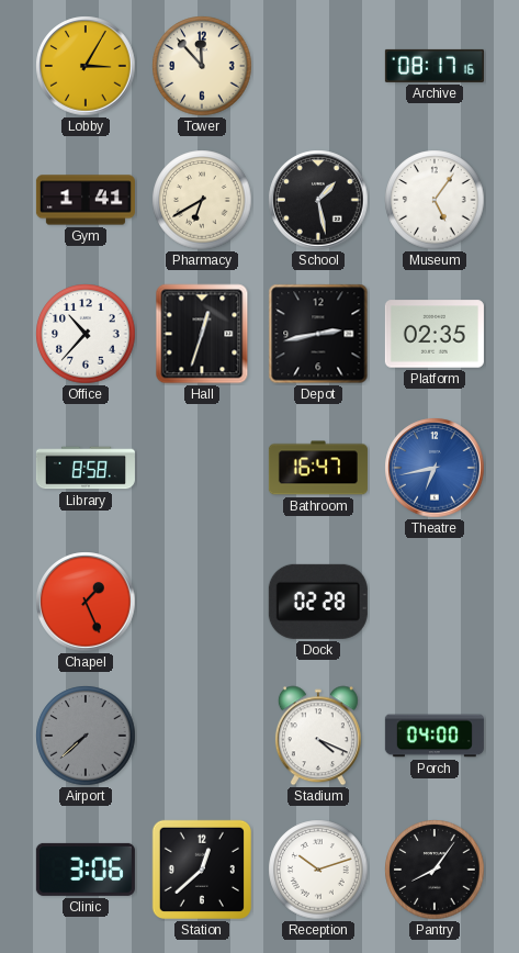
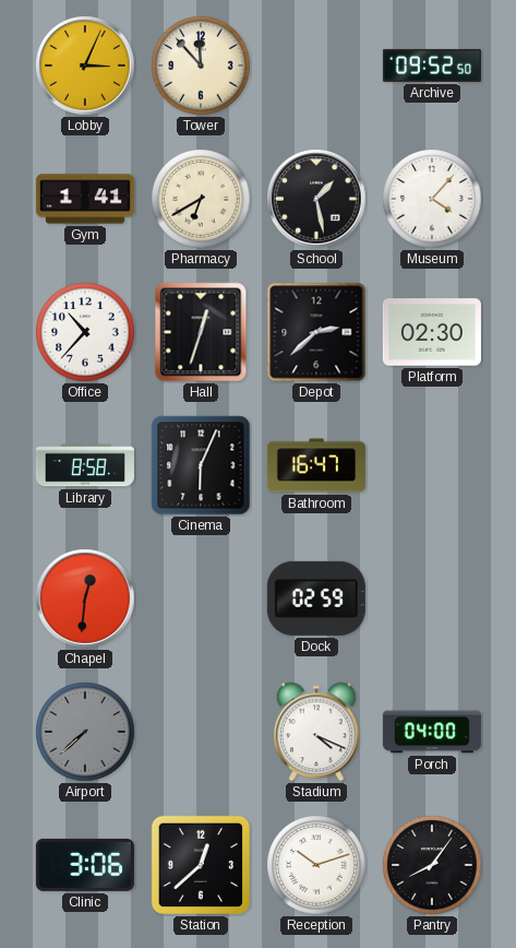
Lobby: 3:05 -> 3:04 (85, 66)
Archive: 08:17 -> 09:52 (432, 66)
Museum: 5:06 -> 4:07 (432, 199)
Depot: 2:43 -> 2:38 (316, 332)
Platform: 02:35 -> 02:30 (432, 332)
Cinema: none -> 6:04 (201, 465)
Theatre: 6:43 -> none (435, 468)
Chapel: 1:26 -> 12:31 (85, 599)
Dock: 02:28 -> 02:59 (316, 599)
